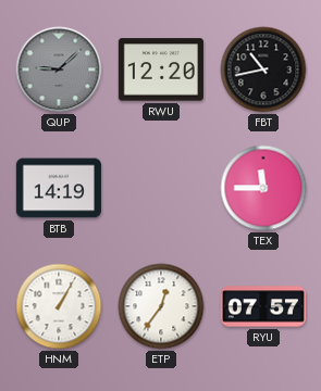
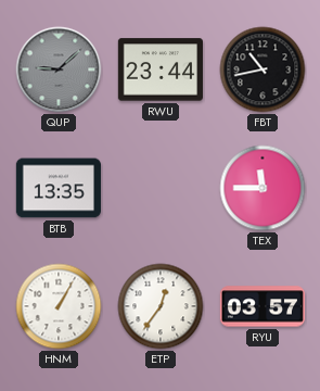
RWU: 12:20 -> 23:44 (161, 70)
BTB: 14:19 -> 13:35 (59, 188)
RYU: 07:57 -> 03:57 (263, 306)
